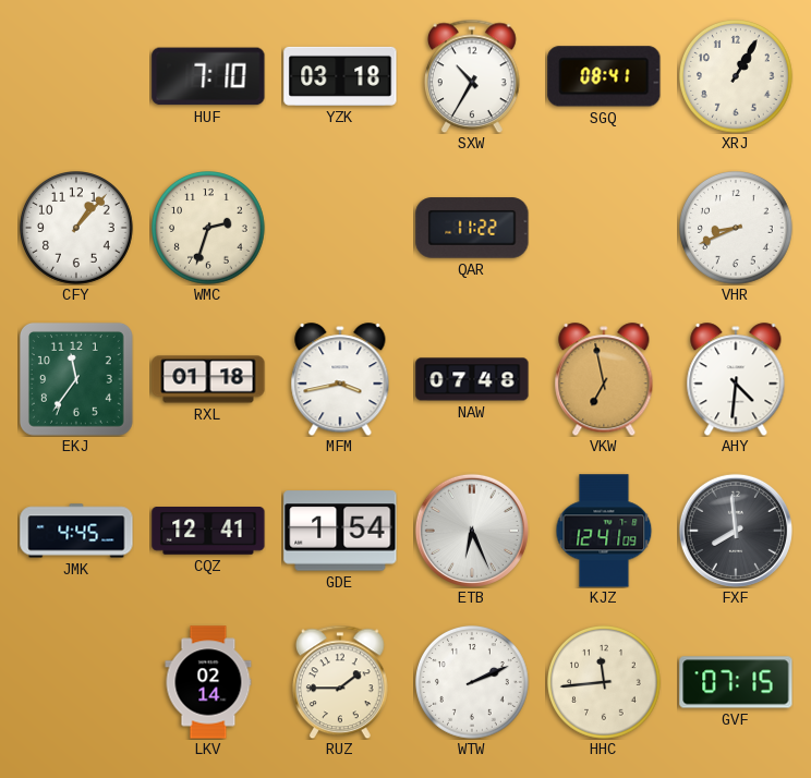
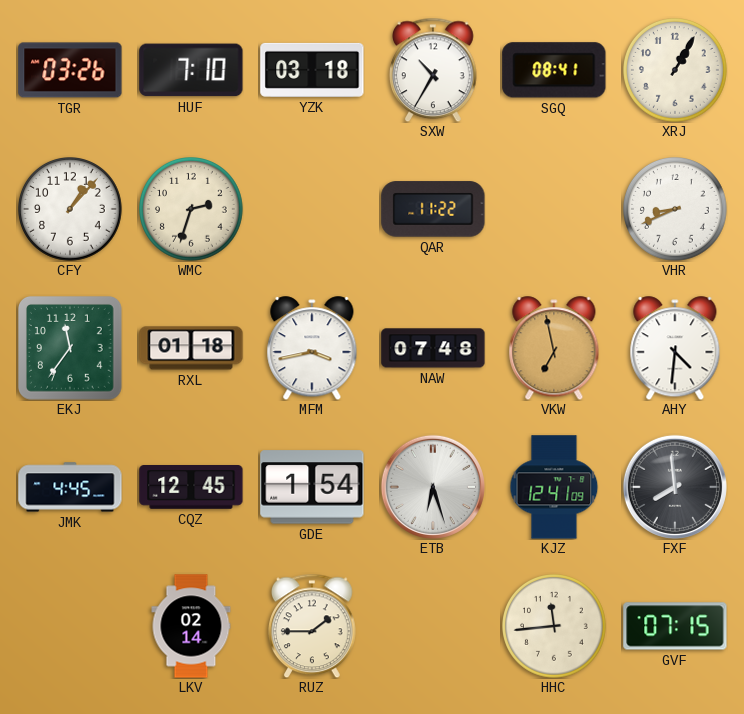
TGR: none -> 03:26 (70, 70)
CQZ: 12:41 -> 12:45 (191, 488)
ETB: 6:26 -> 6:27 (433, 487)
WTW: 2:11 -> none (473, 683)
